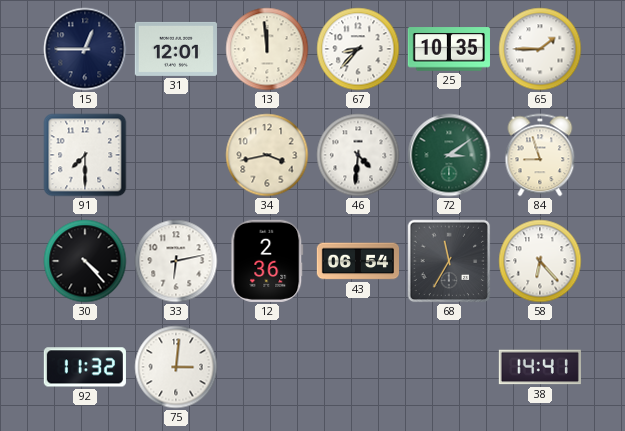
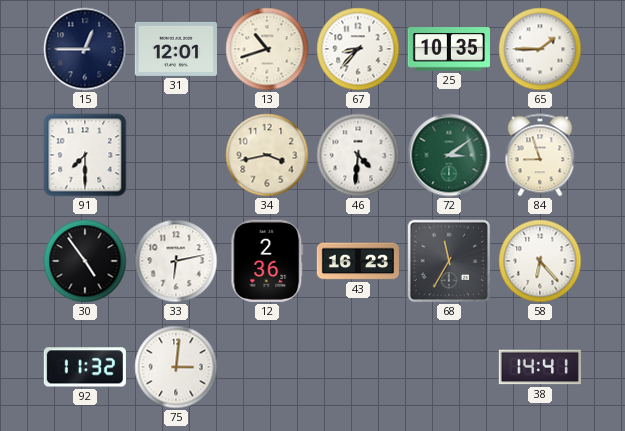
13: 11:59 -> 10:42 (267, 49)
30: 4:23 -> 4:54 (85, 261)
43: 06:54 -> 16:23 (357, 261)
